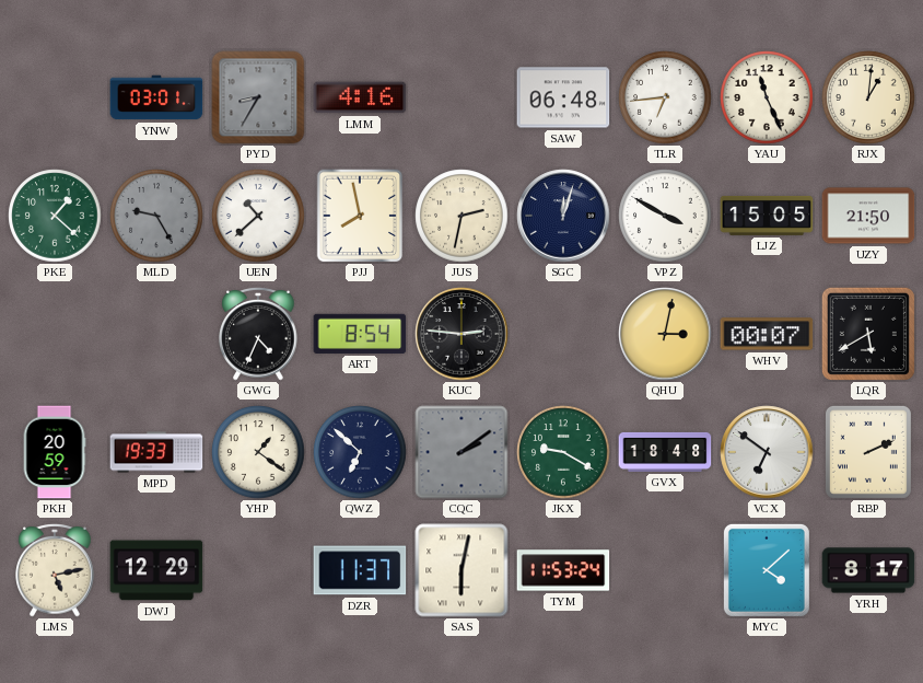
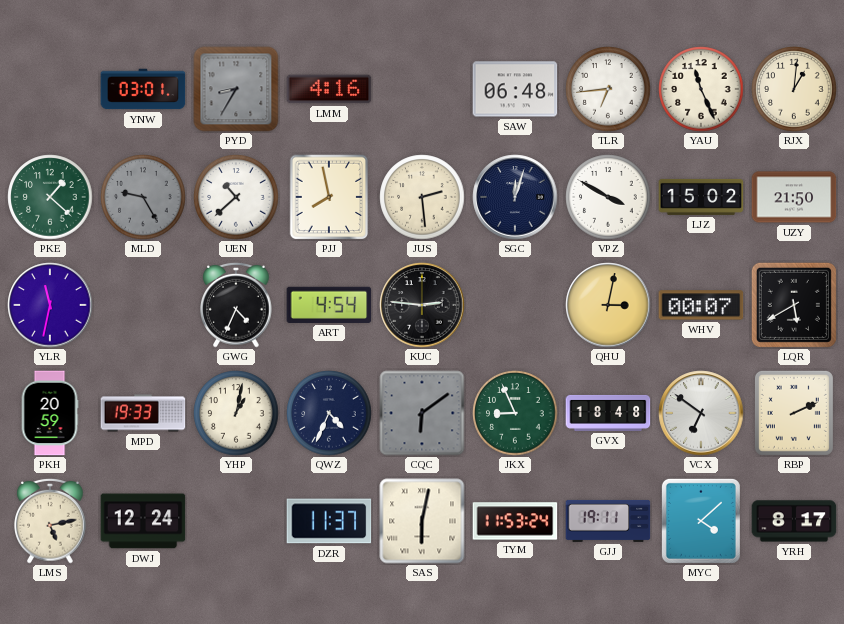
JUS: 2:32 -> 2:29 (422, 197)
LJZ: 15:05 -> 15:02 (701, 197)
YLR: none -> 11:32 (50, 305)
ART: 8:54 -> 4:54 (329, 305)
YHP: 1:21 -> 1:02 (236, 413)
QWZ: 6:52 -> 4:34 (329, 413)
CQC: 2:09 -> 6:09 (422, 413)
JKX: 9:20 -> 8:56 (515, 413)
DWJ: 12:29 -> 12:24 (143, 521)
GJJ: none -> 19:11 (608, 521)
